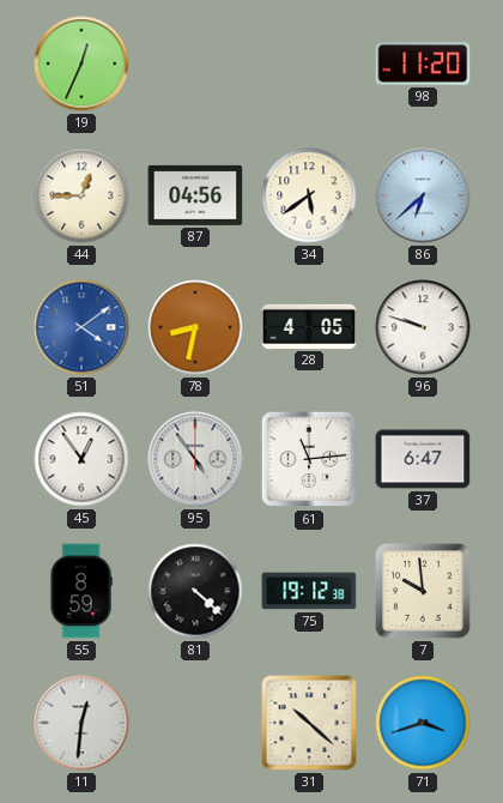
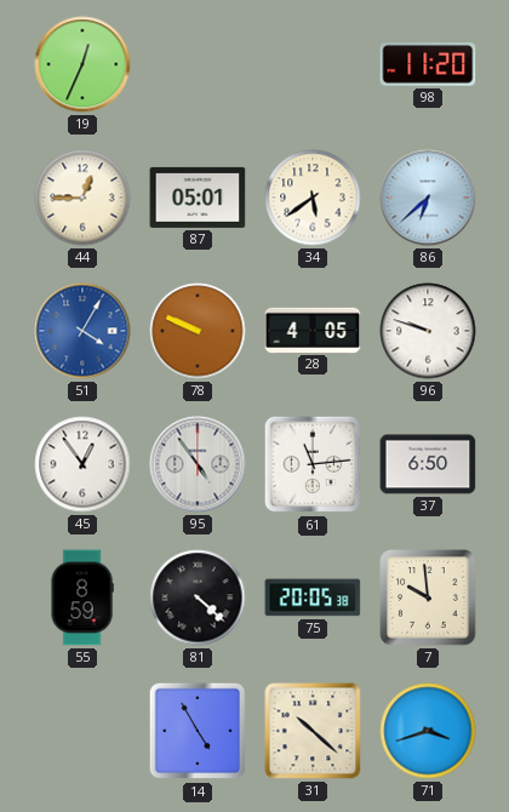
87: 04:56 -> 05:01 (198, 198)
51: 4:09 -> 4:05 (82, 331)
78: 8:32 -> 9:49 (198, 331)
37: 6:47 -> 6:50 (428, 464)
75: 19:12 -> 20:05 (313, 597)
11: 12:31 -> none (81, 723)
14: none -> 4:55 (198, 731)
